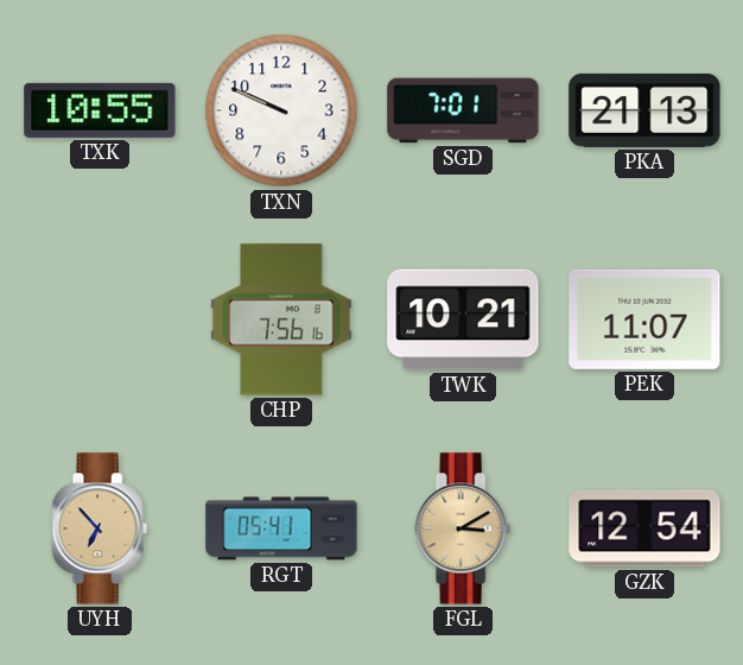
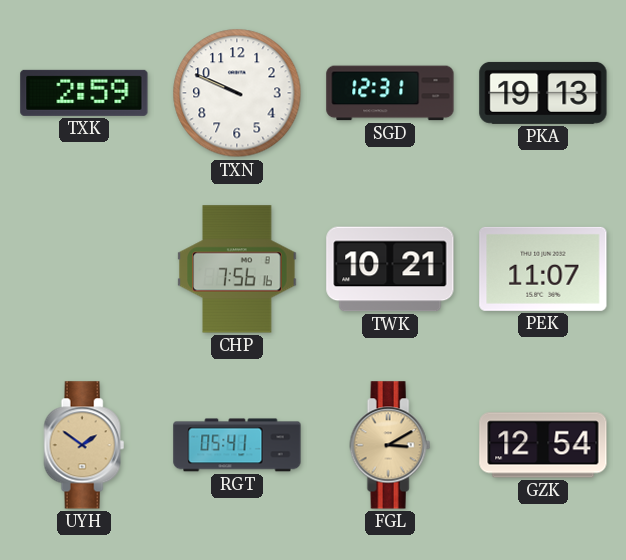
TXK: 10:55 -> 2:59 (84, 93)
SGD: 7:01 -> 12:31 (390, 93)
PKA: 21:13 -> 19:13 (543, 93)
UYH: 6:53 -> 1:51 (84, 445)
